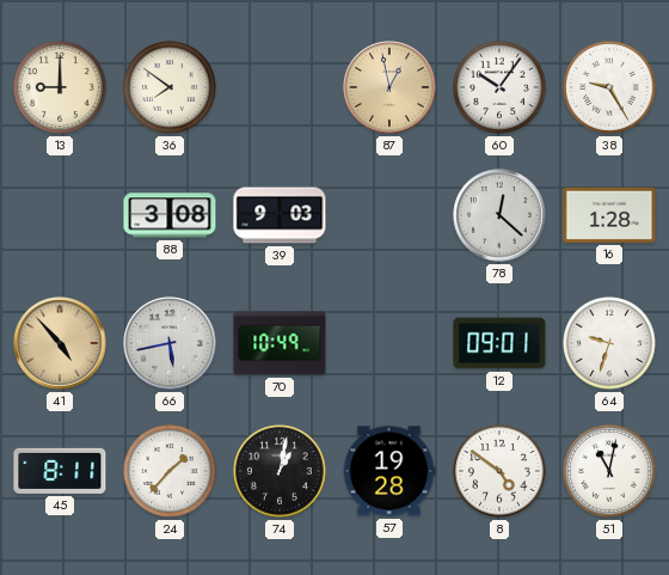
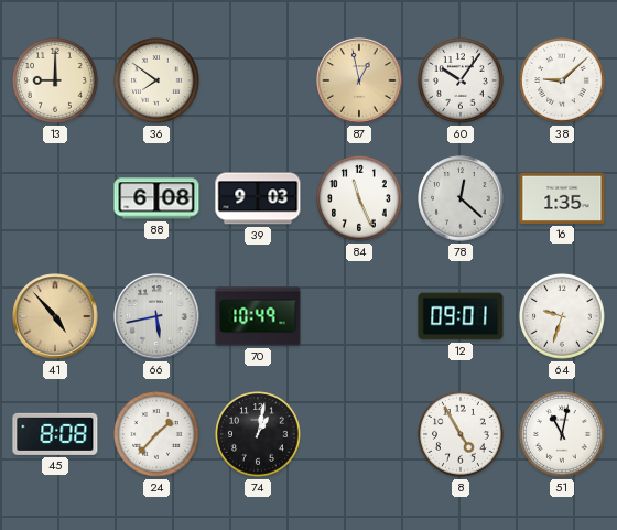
38: 9:25 -> 9:08 (563, 82)
88: 3:08 -> 6:08 (156, 198)
84: none -> 11:26 (360, 199)
16: 1:28 -> 1:35 (562, 198)
45: 8:11 -> 8:08 (55, 434)
57: 19:28 -> none (389, 471)
8: 4:51 -> 4:55 (462, 435)
